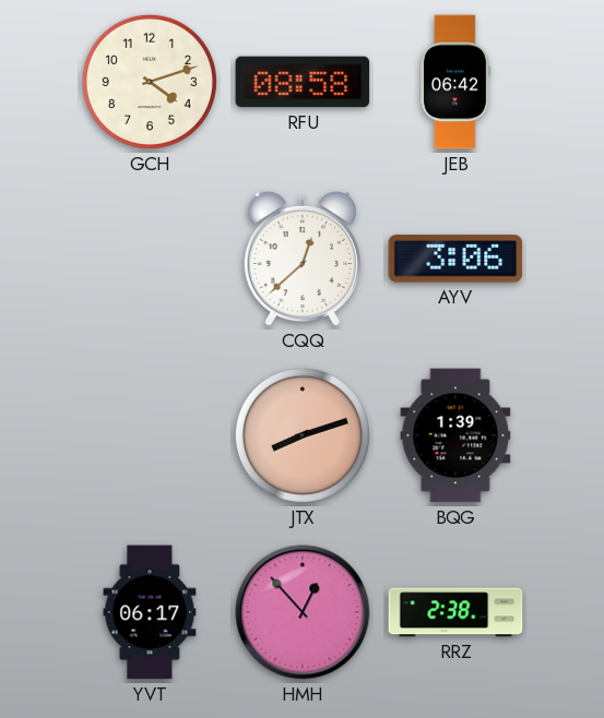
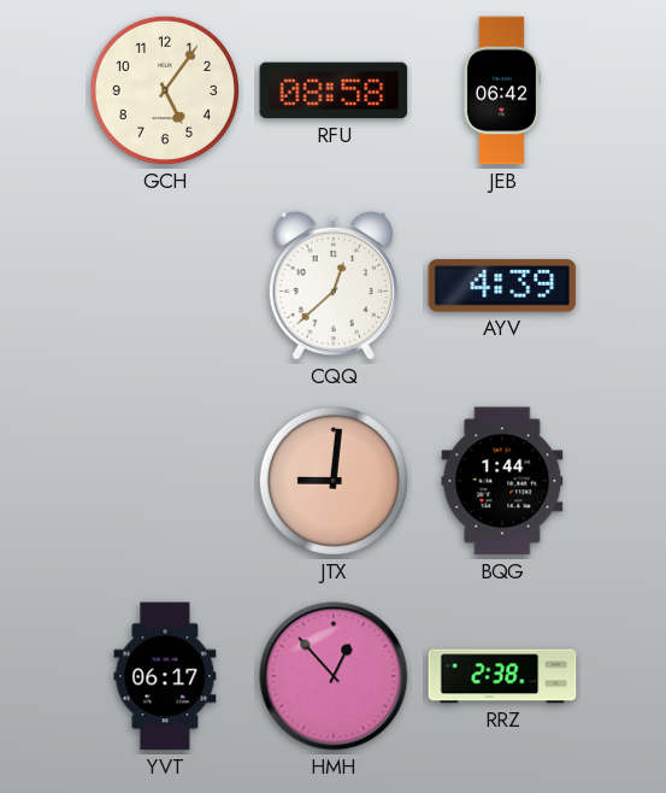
GCH: 4:12 -> 5:06 (165, 90)
AYV: 3:06 -> 4:39 (502, 286)
JTX: 8:12 -> 9:01 (334, 481)
BQG: 1:39 -> 1:44 (502, 481)
